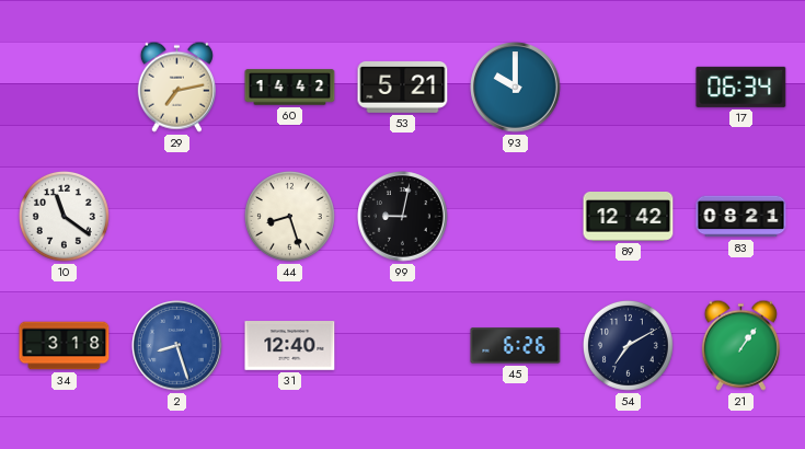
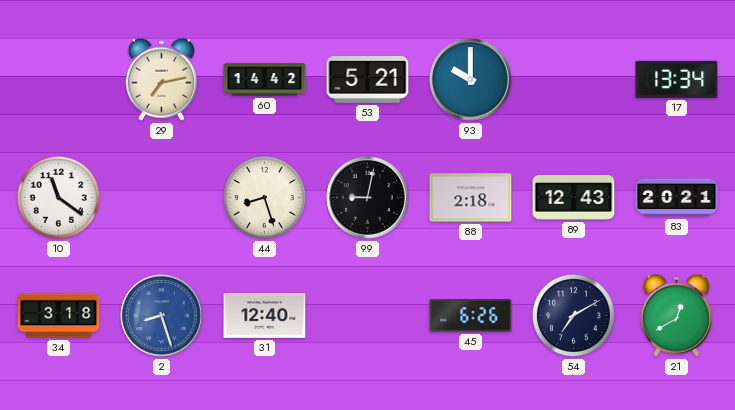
17: 06:34 -> 13:34 (677, 79)
88: none -> 2:18 (471, 198)
89: 12:42 -> 12:43 (574, 198)
83: 08:21 -> 20:21 (677, 198)
21: 1:06 -> 12:40 (676, 315)
